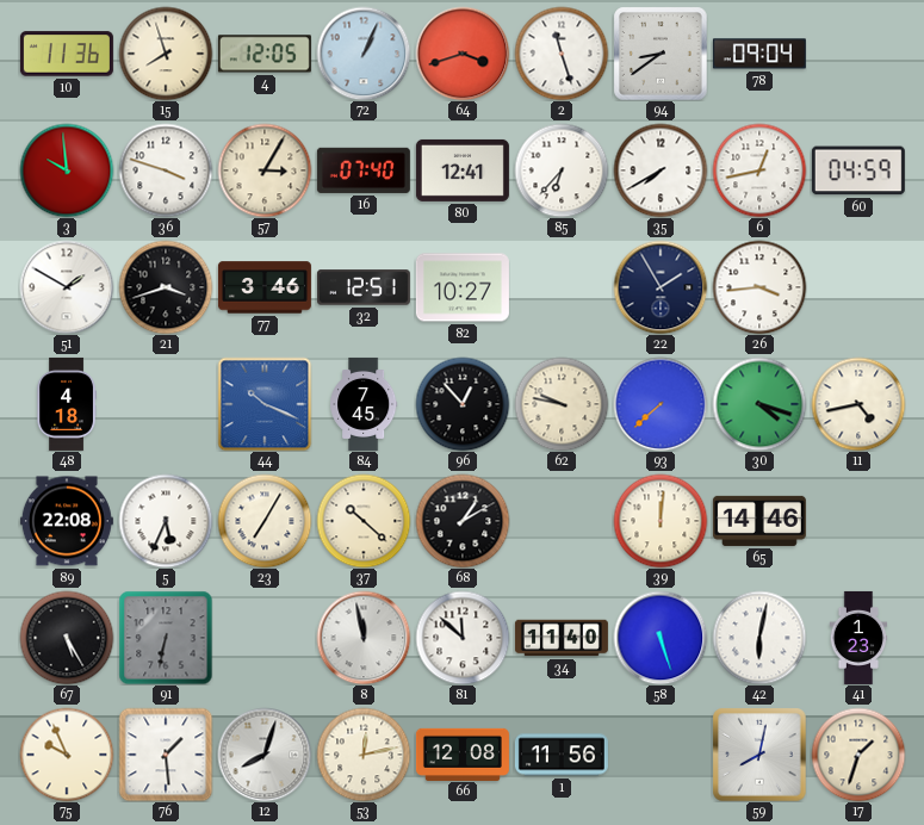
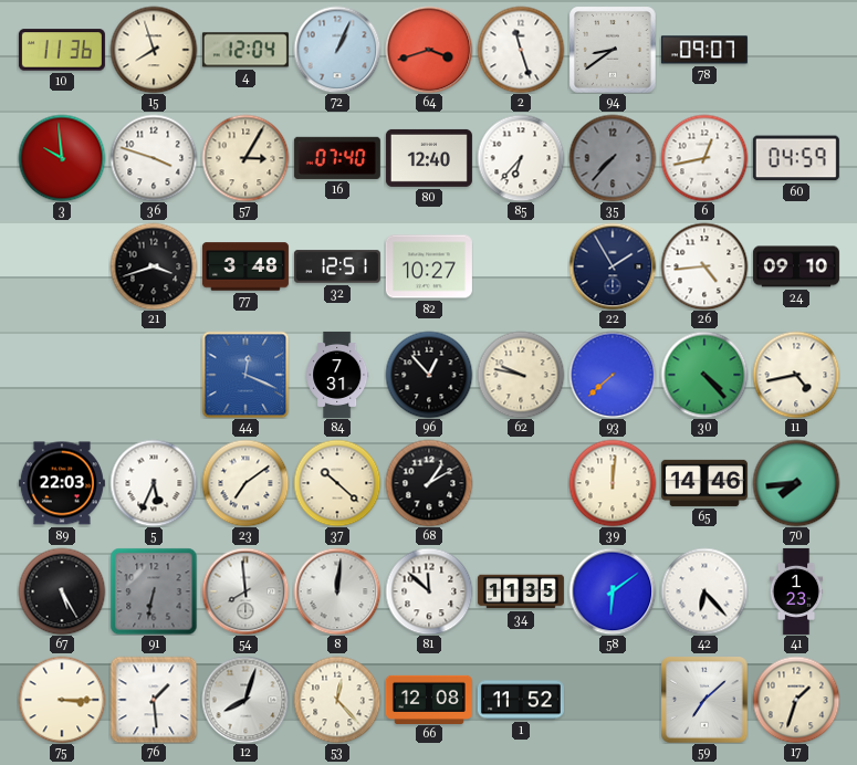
4: 12:05 -> 12:04 (245, 50)
78: 09:04 -> 09:07 (704, 50)
80: 12:41 -> 12:40 (429, 158)
35: 7:40 -> 7:37 (613, 158)
35 dial: white -> grey (613, 158)
51: 1:50 -> none (67, 287)
77: 3:46 -> 3:48 (245, 266)
26: 3:44 -> 4:44 (704, 266)
24: none -> 09:10 (796, 266)
48: 4:18 -> none (67, 404)
44: 10:19 -> 12:19 (245, 375)
84: 7:45 -> 7:31 (337, 375)
30: 4:18 -> 4:23 (704, 375)
89: 22:08 -> 22:03 (62, 483)
23: 7:05 -> 7:09 (245, 483)
70: none -> 7:44 (796, 483)
54: none -> 7:59 (245, 591)
8: 11:58 -> 12:01 (337, 591)
34: 11:40 -> 11:35 (521, 591)
58: 5:27 -> 6:09 (613, 591)
42: 6:02 -> 6:23 (704, 591)
75: 9:56 -> 3:15 (62, 700)
53: 12:13 -> 12:23 (337, 700)
1: 11:56 -> 11:52 (521, 700)
59: 8:02 -> 7:08 (704, 700)
